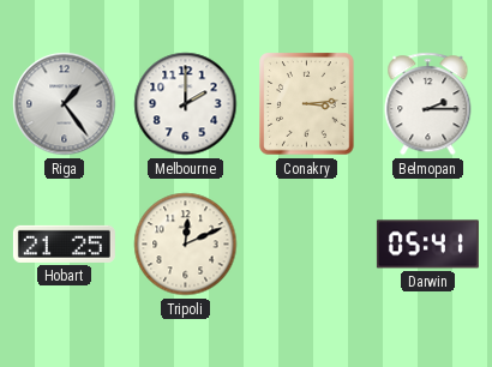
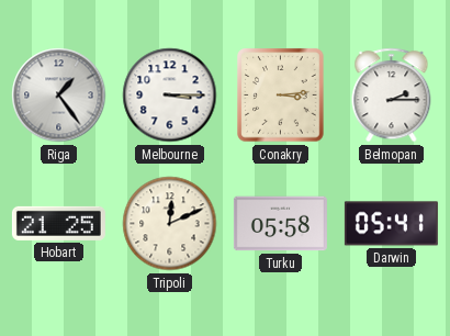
Melbourne: 2:00 -> 3:15 (170, 96)
Turku: none -> 05:58 (280, 224)
